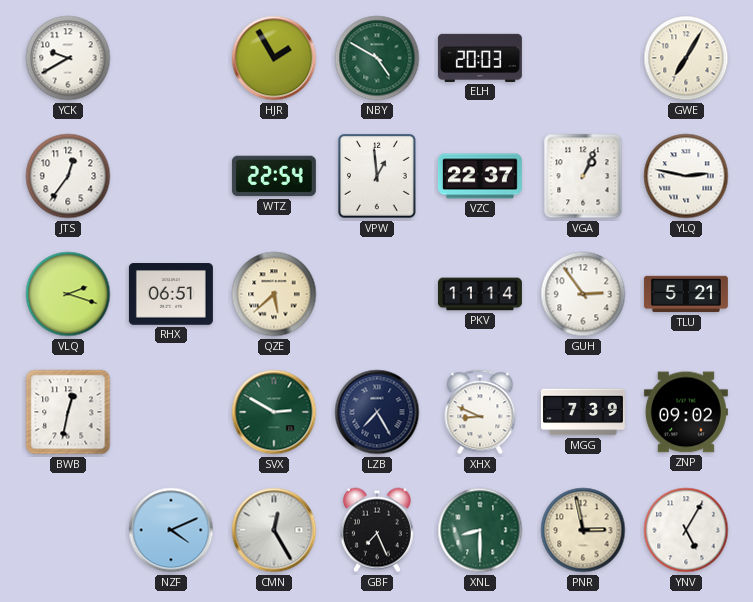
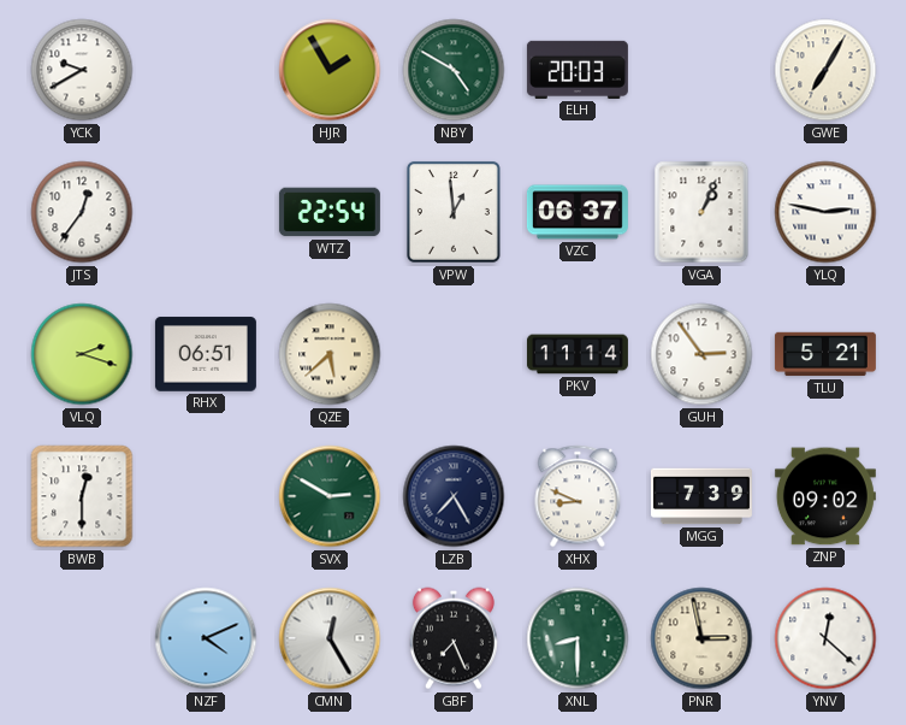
VZC: 22:37 -> 06:37 (578, 212)
BWB: 12:32 -> 12:30 (82, 496)
YNV: 5:05 -> 12:22 (825, 638)
